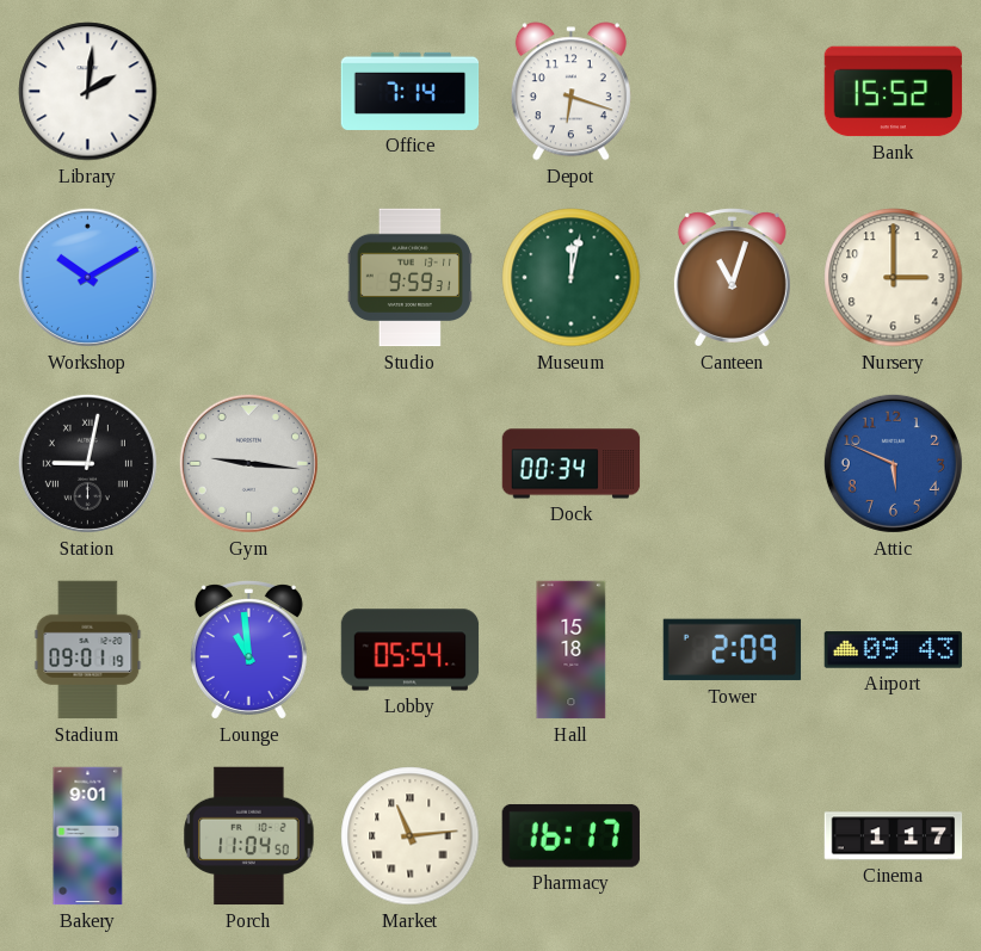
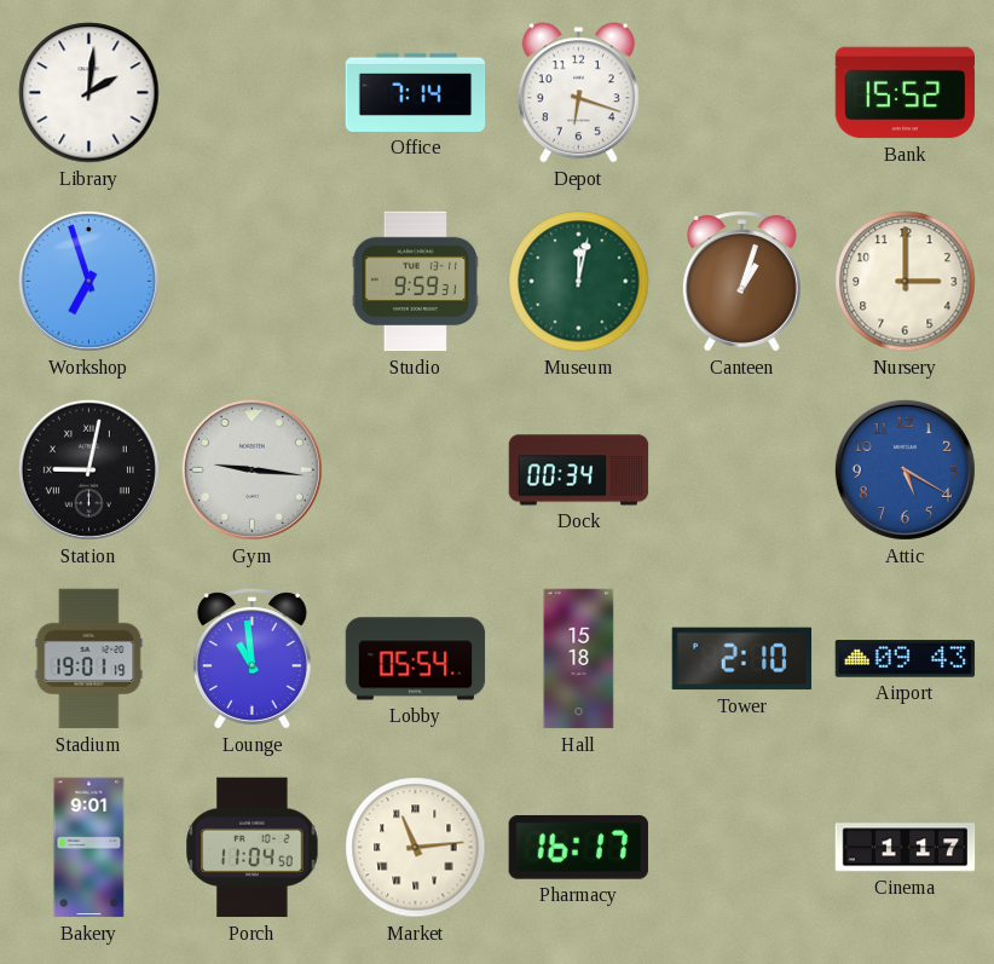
Workshop: 10:10 -> 6:57 (88, 281)
Canteen: 11:03 -> 1:03 (741, 282)
Attic: 5:49 -> 5:20 (905, 469)
Stadium: 09:01 -> 19:01 (89, 659)
Tower: 2:09 -> 2:10 (742, 659)
